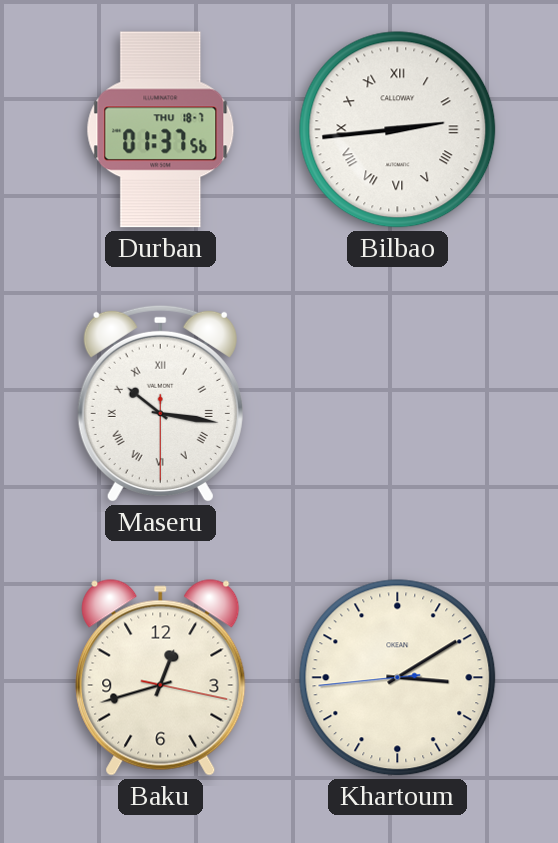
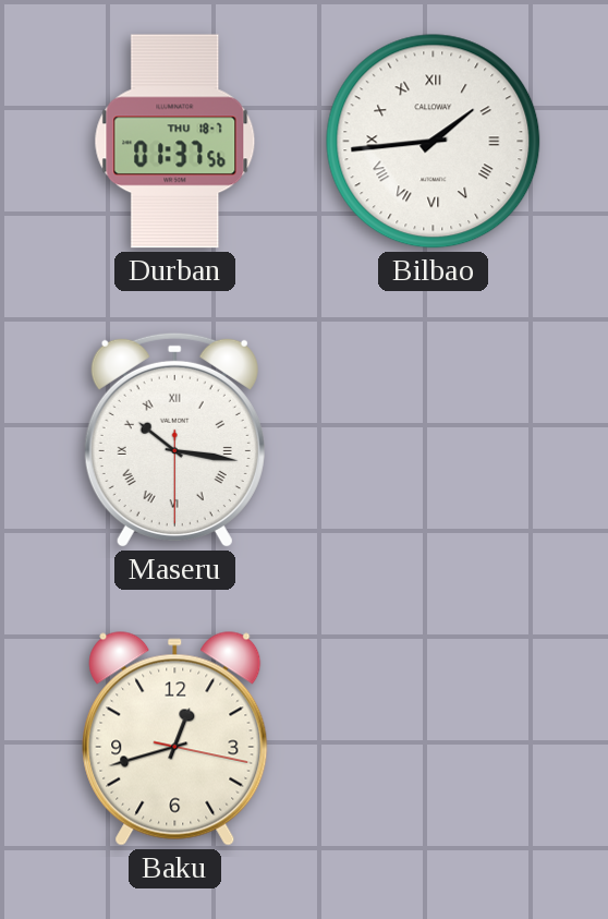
Bilbao: 2:44 -> 1:44 (434, 142)
Khartoum: 3:09 -> none (398, 678)
